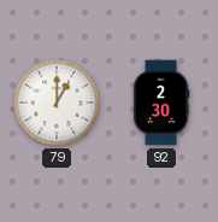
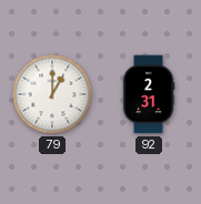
92: 2:30 -> 2:31 (149, 94)
